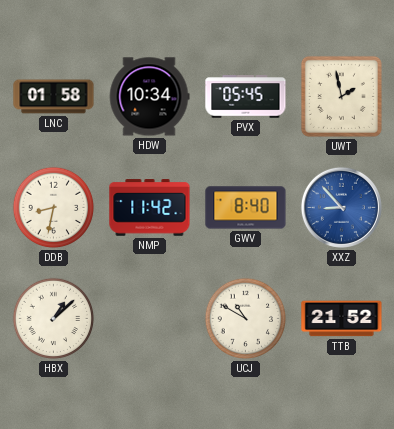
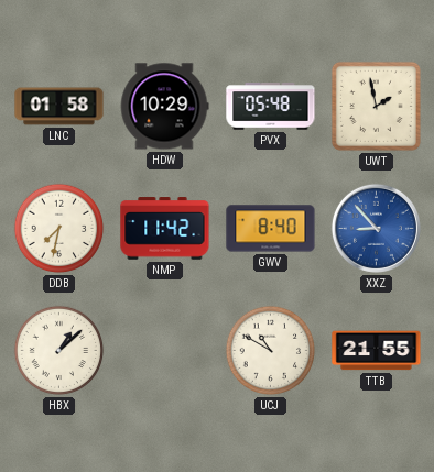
HDW: 10:34 -> 10:29 (164, 107)
PVX: 05:45 -> 05:48 (271, 107)
DDB: 8:32 -> 7:32 (59, 229)
TTB: 21:52 -> 21:55 (377, 351)
